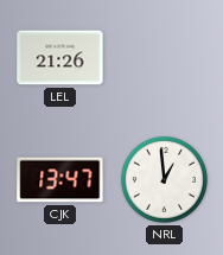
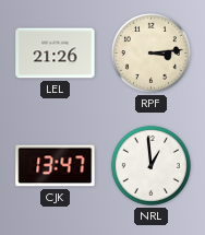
RPF: none -> 3:14 (150, 52)
